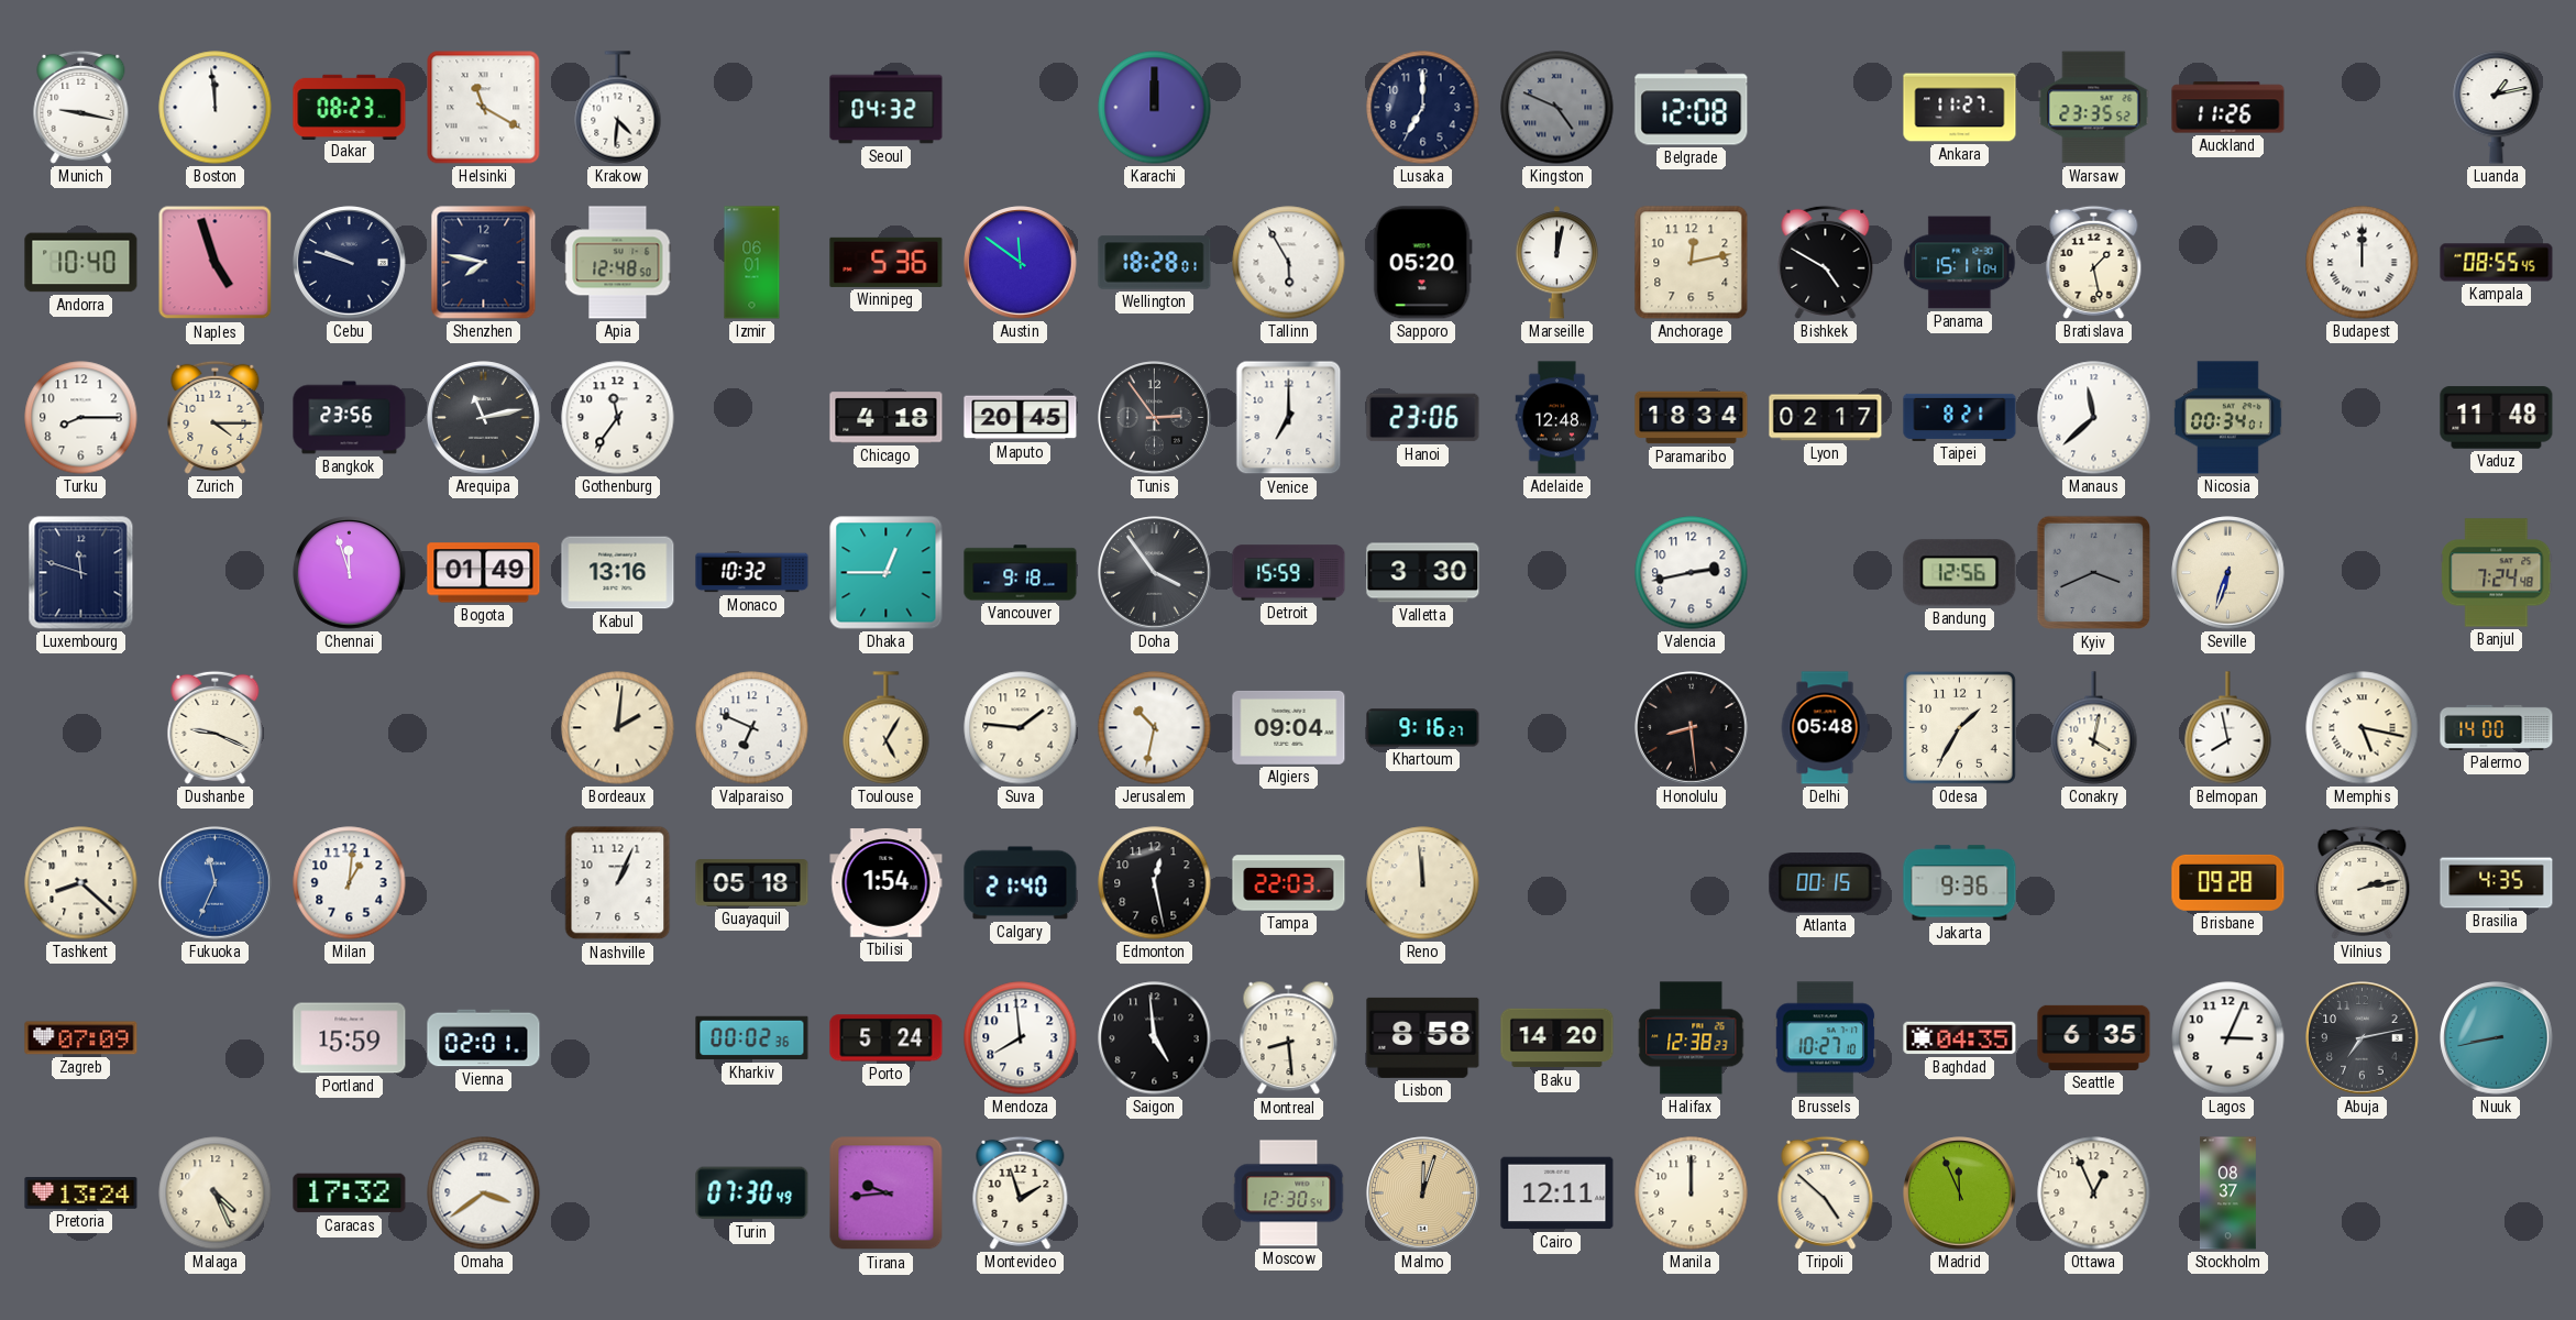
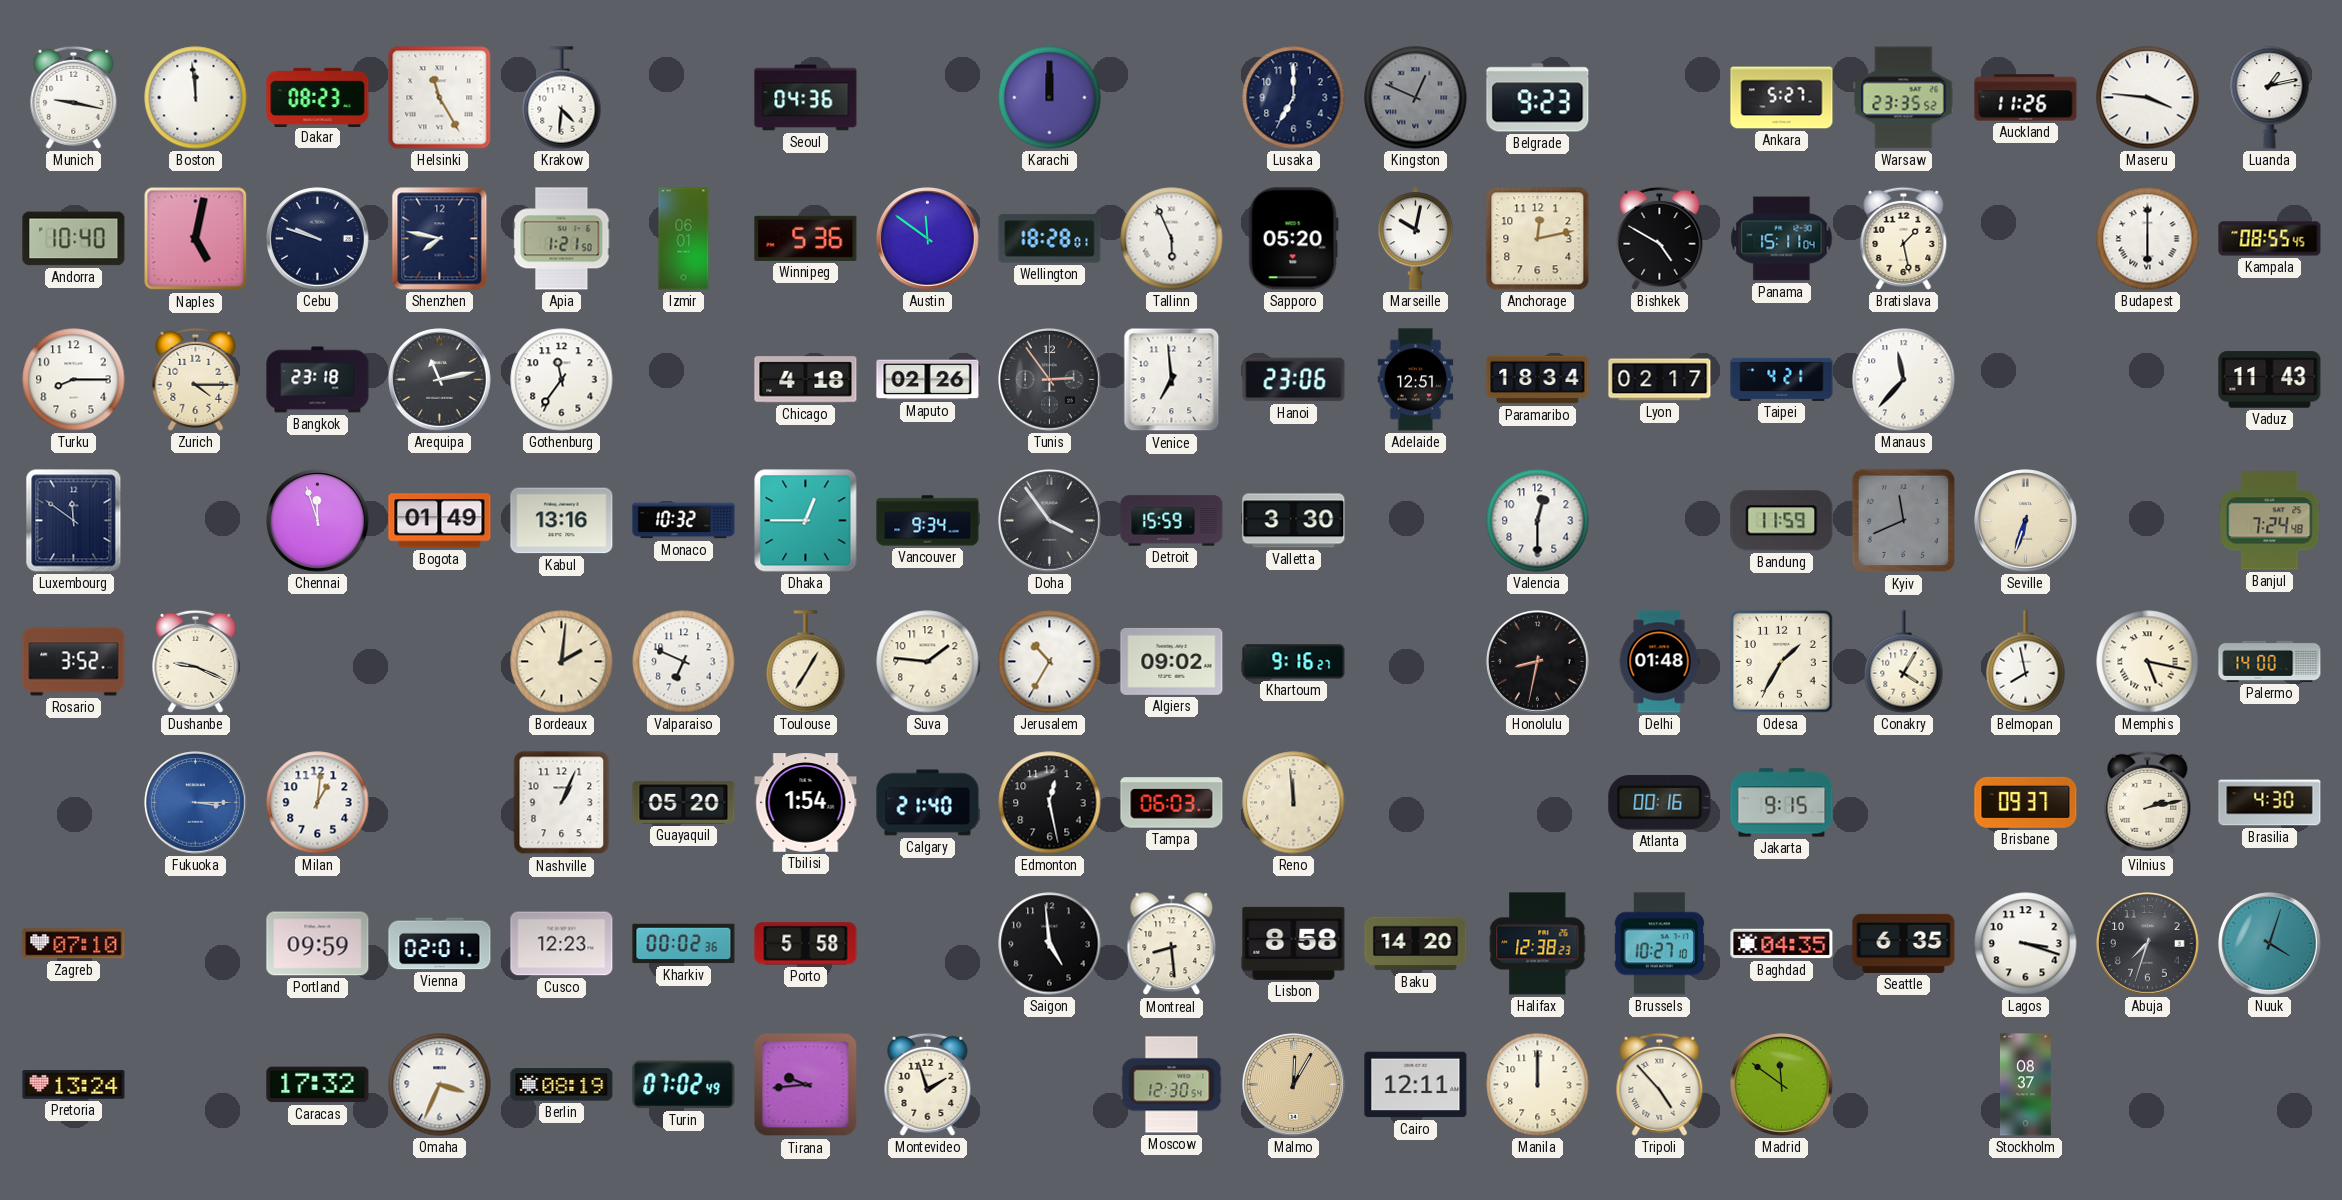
Helsinki: 11:20 -> 11:25 (440, 98)
Seoul: 04:32 -> 04:36 (806, 98)
Kingston: 4:49 -> 12:49 (1416, 98)
Belgrade: 12:08 -> 9:23 (1538, 98)
Ankara: 11:27 -> 5:27 (1782, 98)
Maseru: none -> 3:46 (2148, 98)
Naples: 4:57 -> 5:02 (196, 239)
Apia: 12:48 -> 1:21 (562, 239)
Tallinn: 5:55 -> 5:56 (1172, 239)
Marseille: 12:02 -> 10:02 (1415, 239)
Budapest: 12:00 -> 6:00 (2148, 239)
Bangkok: 23:56 -> 23:18 (318, 380)
Maputo: 20:45 -> 02:26 (928, 380)
Venice: 7:00 -> 6:59 (1172, 380)
Adelaide: 12:48 -> 12:51 (1416, 380)
Taipei: 8:21 -> 4:21 (1782, 379)
Manaus: 11:38 -> 11:37 (1904, 380)
Nicosia: 00:34 -> none (2227, 418)
Vaduz: 11:48 -> 11:43 (2270, 380)
Luxembourg: 11:48 -> 11:51 (74, 521)
Vancouver: 9:18 -> 9:34 (928, 521)
Valencia: 2:43 -> 12:30 (1538, 521)
Bandung: 12:56 -> 11:59 (1782, 521)
Kyiv: 3:41 -> 11:41 (1904, 521)
Rosario: none -> 3:52 (74, 662)
Toulouse: 5:05 -> 7:05 (806, 662)
Jerusalem: 10:32 -> 10:35 (1050, 662)
Algiers: 09:04 -> 09:02 (1172, 661)
Honolulu: 8:29 -> 8:32 (1538, 662)
Delhi: 05:48 -> 01:48 (1659, 662)
Conakry: 4:02 -> 4:05 (1904, 662)
Tashkent: 8:22 -> none (81, 883)
Fukuoka: 11:34 -> 3:15 (196, 803)
Guayaquil: 05:18 -> 05:20 (684, 803)
Tampa: 22:03 -> 06:03 (1172, 803)
Atlanta: 00:15 -> 00:16 (1660, 803)
Jakarta: 9:36 -> 9:15 (1782, 803)
Brisbane: 09:28 -> 09:37 (2026, 802)
Brasilia: 4:35 -> 4:30 (2270, 803)
Zagreb: 07:09 -> 07:10 (74, 944)
Portland: 15:59 -> 09:59 (318, 944)
Cusco: none -> 12:23 (562, 944)
Porto: 5:24 -> 5:58 (806, 944)
Mendoza: 7:59 -> none (1021, 1038)
Lagos: 3:04 -> 3:18 (2026, 944)
Abuja: 7:13 -> 7:33 (2148, 944)
Nuuk: 8:43 -> 4:03 (2270, 944)
Malaga: 4:26 -> none (216, 1193)
Omaha: 3:39 -> 3:34 (440, 1085)
Berlin: none -> 08:19 (562, 1085)
Turin: 07:30 -> 07:02 (684, 1085)
Malmo: 12:03 -> 12:05 (1294, 1085)
Tripoli: 4:52 -> 4:53 (1660, 1084)
Madrid: 11:56 -> 11:51 (1782, 1085)
Ottawa: 12:56 -> none (2094, 1193)
